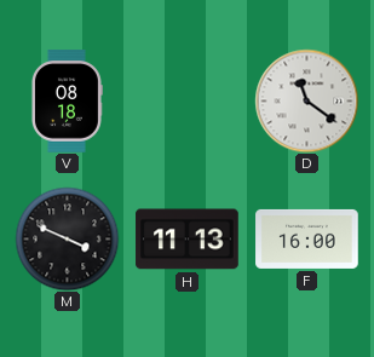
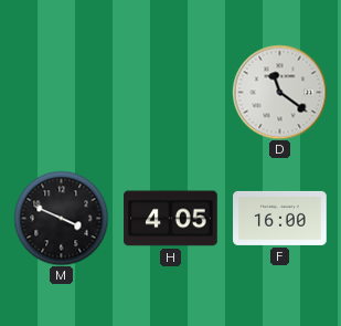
V: 08:18 -> none (67, 102)
H: 11:13 -> 4:05 (171, 219)
